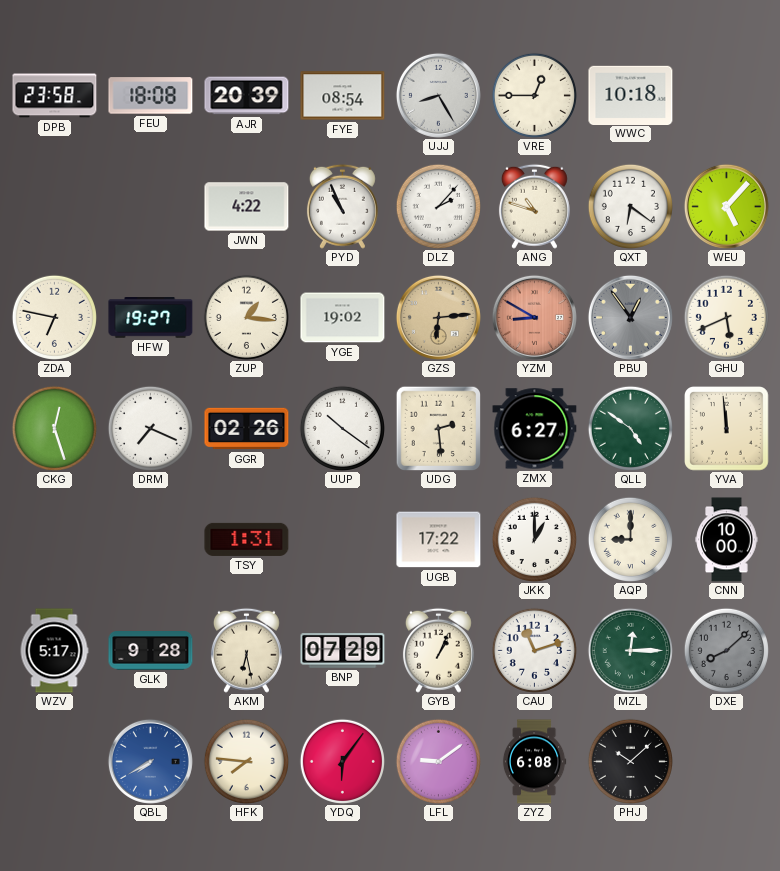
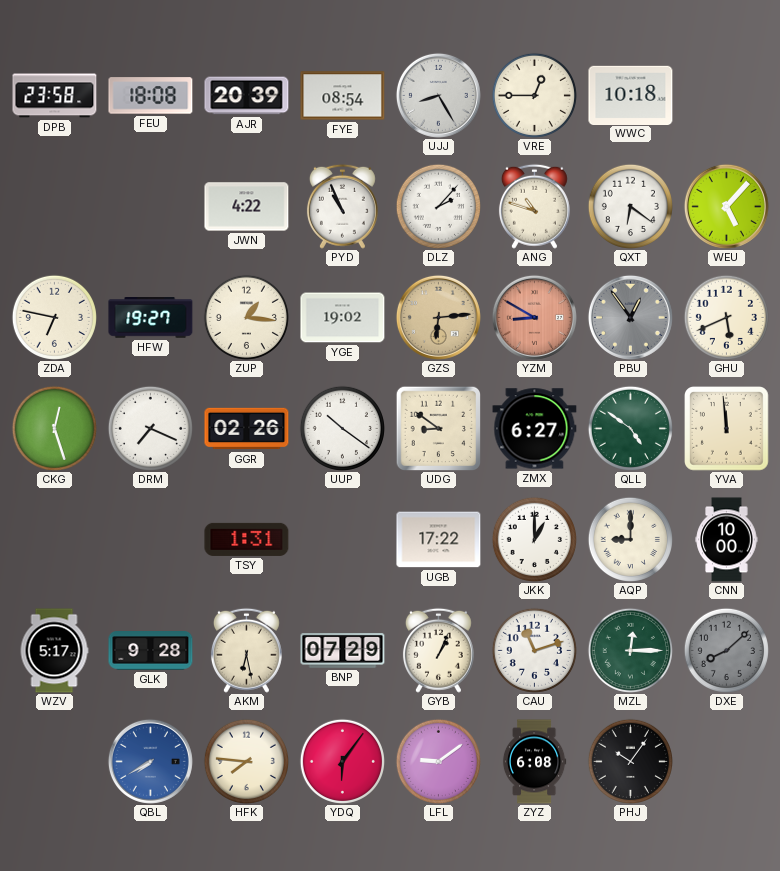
UDG: 2:29 -> 8:51 (438, 428)
PHJ: 10:08 -> 10:06 (630, 761)
